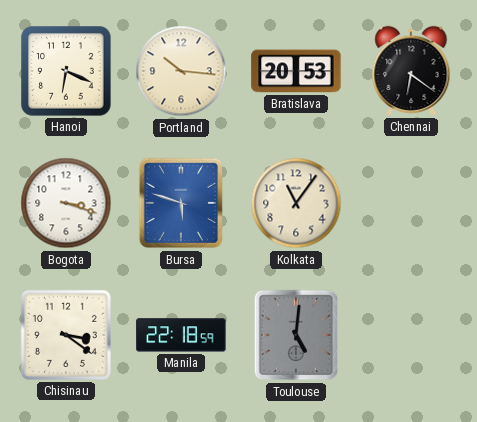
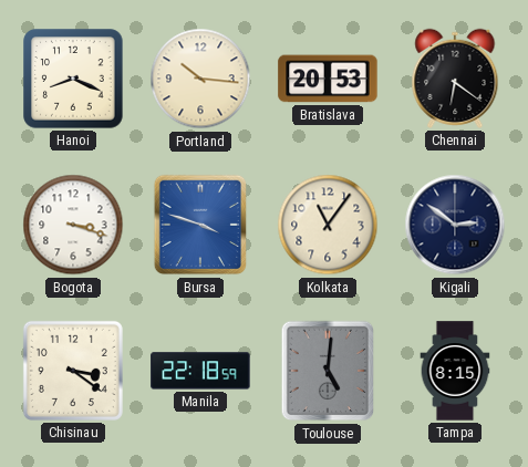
Hanoi: 6:19 -> 8:19 (73, 79)
Bursa: 5:48 -> 3:48 (200, 225)
Kigali: none -> 2:51 (455, 225)
Tampa: none -> 8:15 (455, 371)
